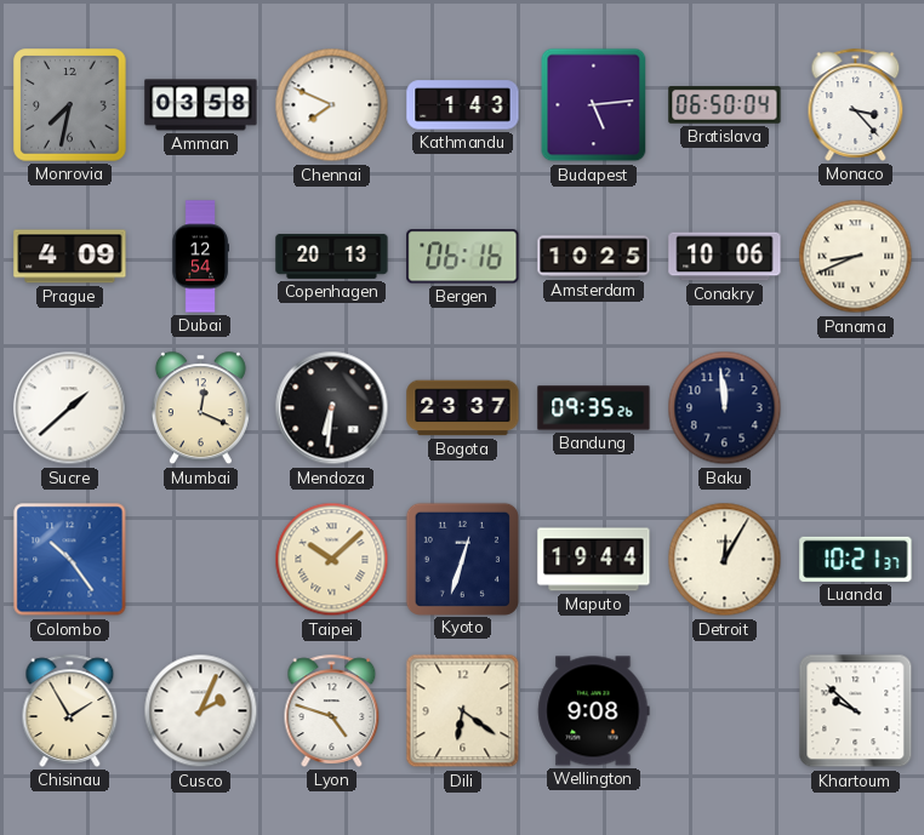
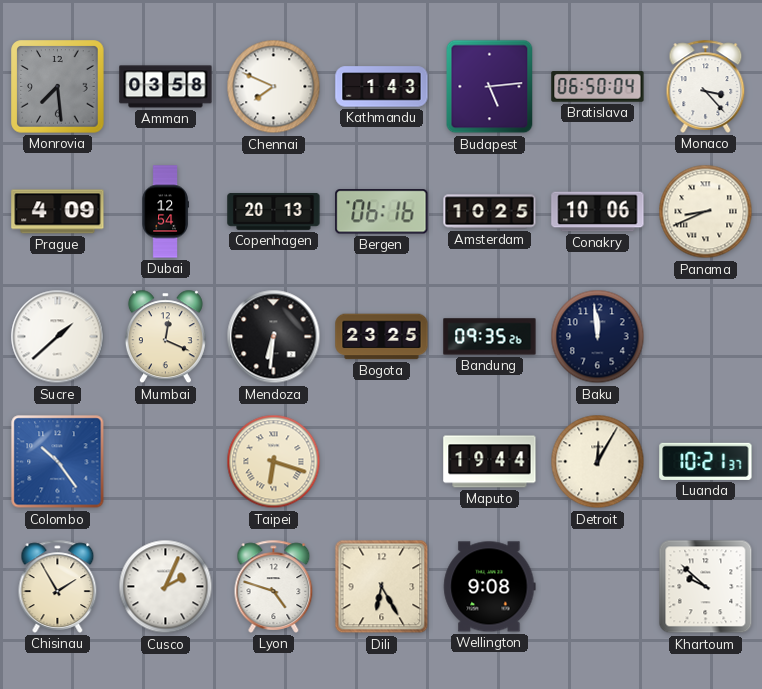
Monrovia: 7:32 -> 7:29 (58, 87)
Bogota: 23:37 -> 23:25 (382, 337)
Taipei: 10:08 -> 6:18 (274, 462)
Kyoto: 12:33 -> none (462, 559)
Dili: 6:21 -> 6:25 (382, 587)
